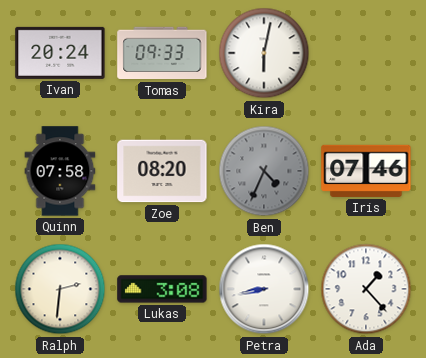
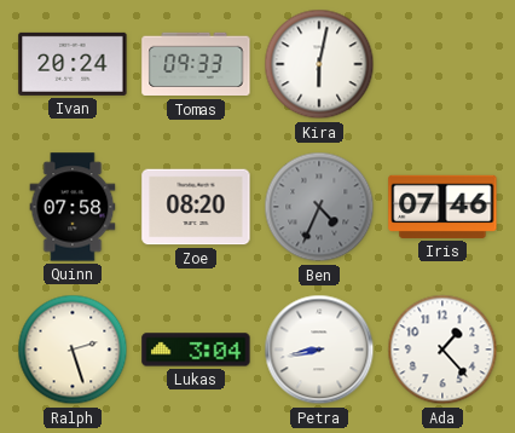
Ralph: 2:31 -> 2:27 (73, 350)
Lukas: 3:08 -> 3:04 (196, 350)
